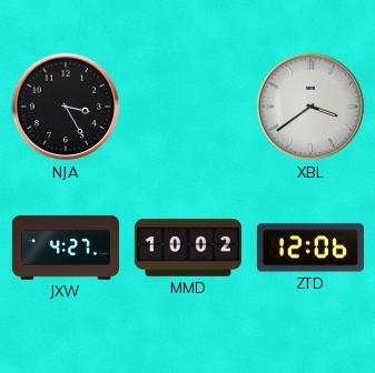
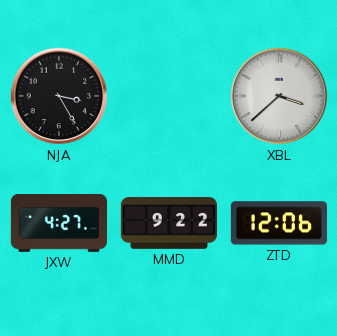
XBL: 3:39 -> 3:38 (279, 96)
MMD: 10:02 -> 9:22 (168, 223)
